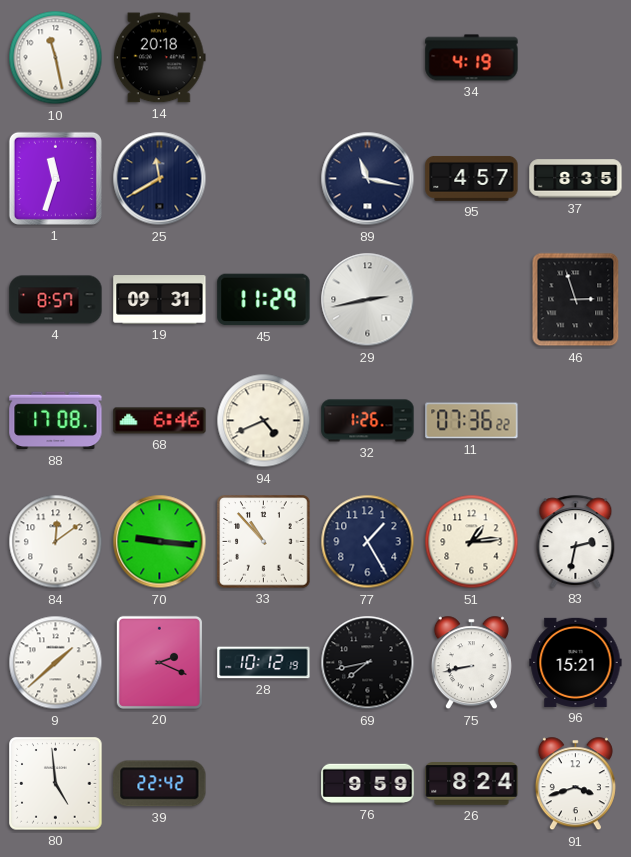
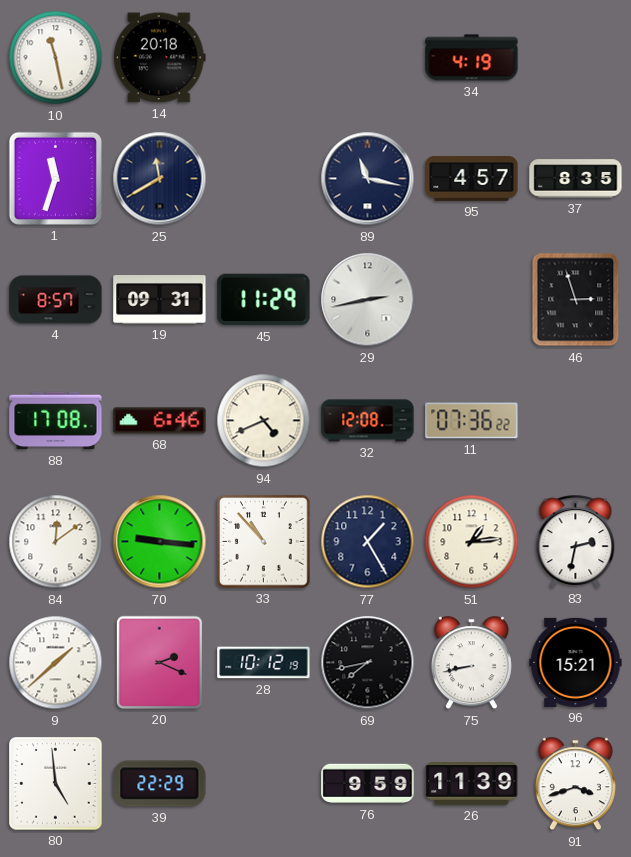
32: 1:26 -> 12:08 (368, 421)
39: 22:42 -> 22:29 (160, 784)
26: 8:24 -> 11:39 (472, 784)
